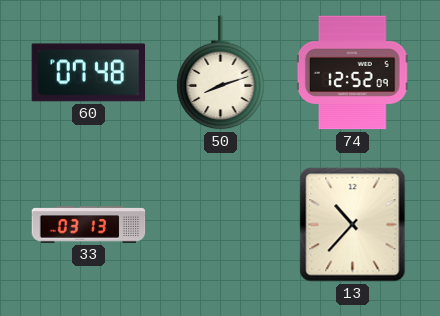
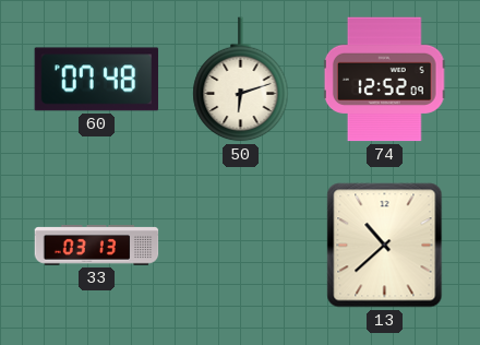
50: 8:12 -> 6:12 (241, 80)
13: 10:37 -> 10:38 (385, 246)
